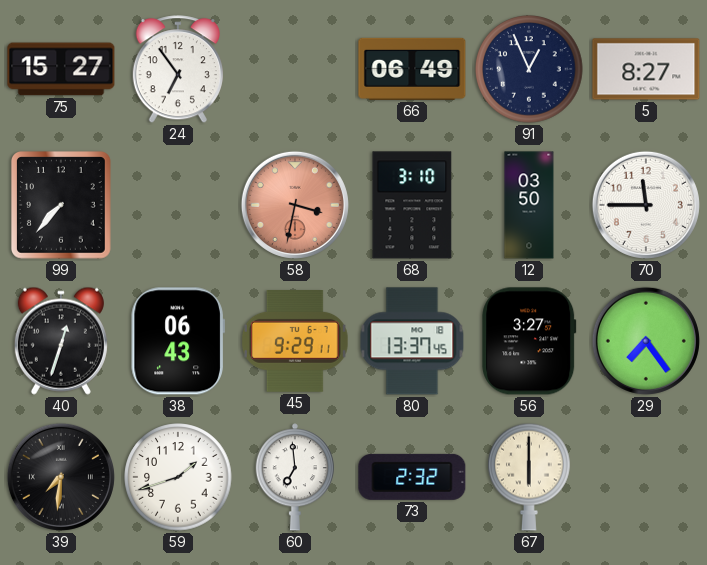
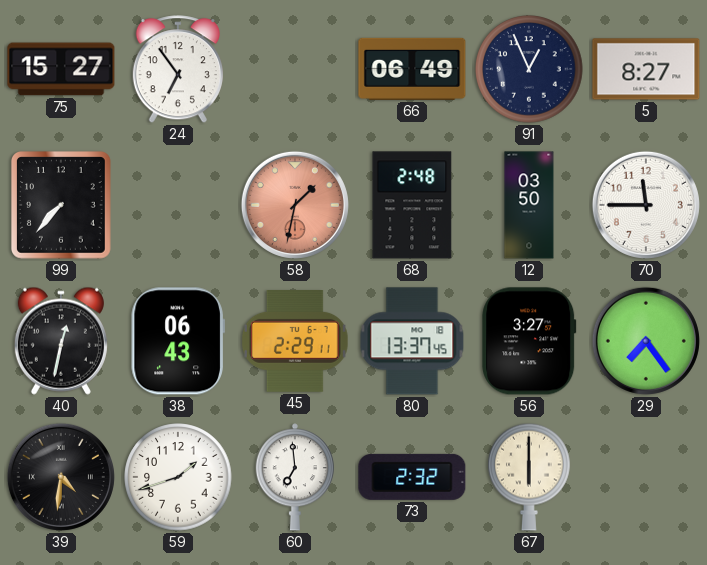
58: 3:32 -> 1:32 (295, 205)
68: 3:10 -> 2:48 (412, 205)
40: 12:33 -> 12:32 (61, 341)
45: 9:29 -> 2:29 (295, 342)
39: 7:31 -> 4:31 (61, 477)
